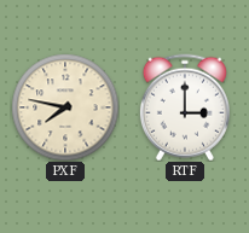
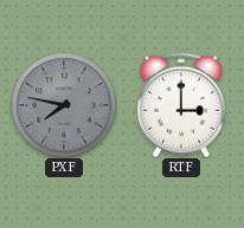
PXF dial: cream -> grey (64, 105)
